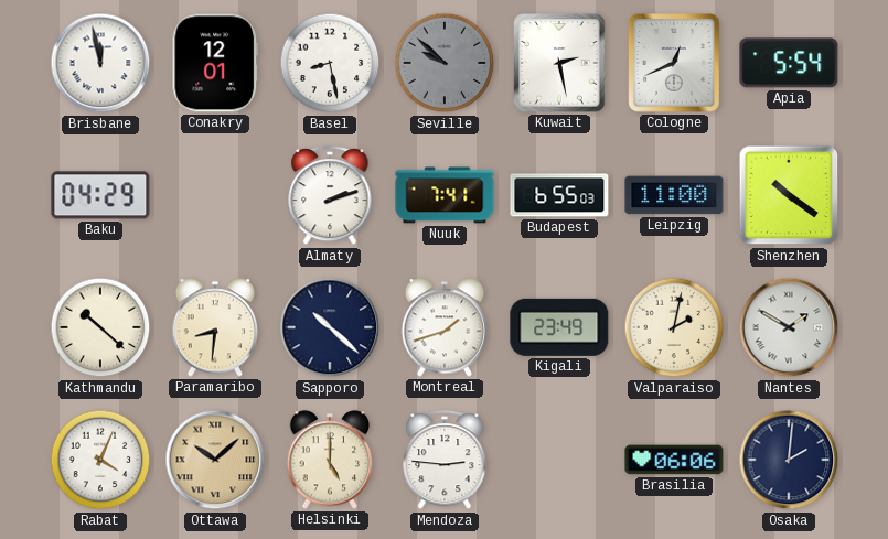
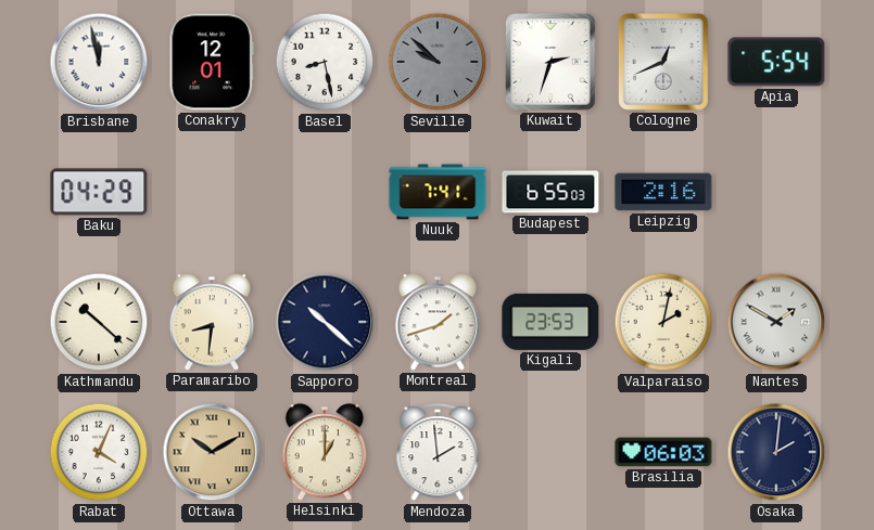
Kuwait: 2:28 -> 2:33 (550, 62)
Almaty: 2:12 -> none (330, 196)
Leipzig: 11:00 -> 2:16 (663, 192)
Shenzhen: 10:21 -> none (789, 195)
Kigali: 23:49 -> 23:53 (550, 322)
Ottawa: 10:08 -> 10:10 (212, 452)
Helsinki: 5:00 -> 1:00 (325, 452)
Mendoza: 2:46 -> 1:59 (438, 453)
Brasilia: 06:06 -> 06:03 (663, 452)
